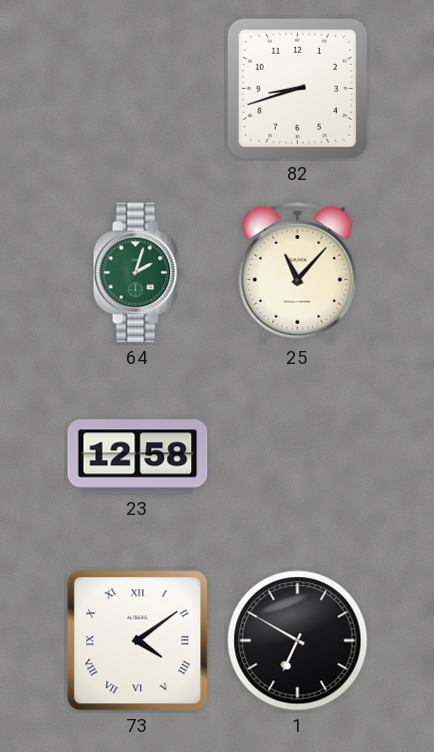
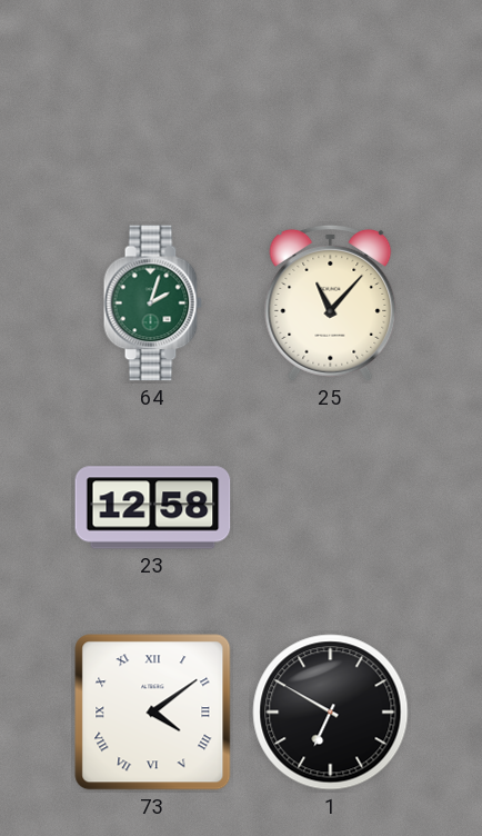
82: 8:42 -> none (297, 88)
